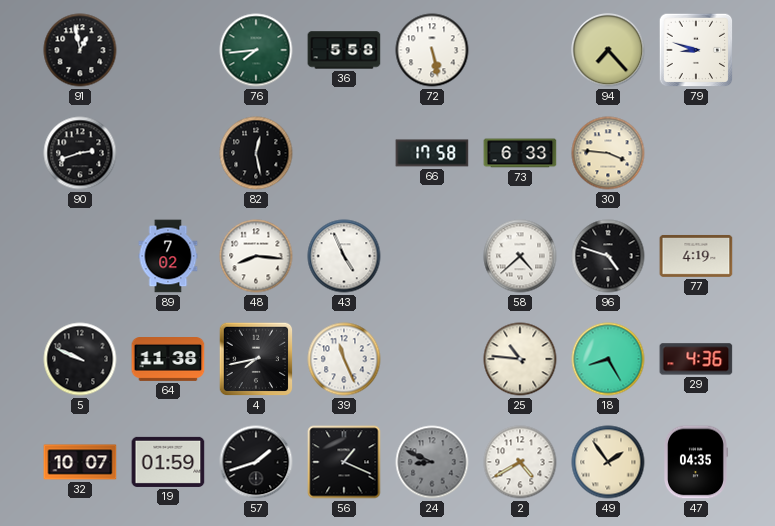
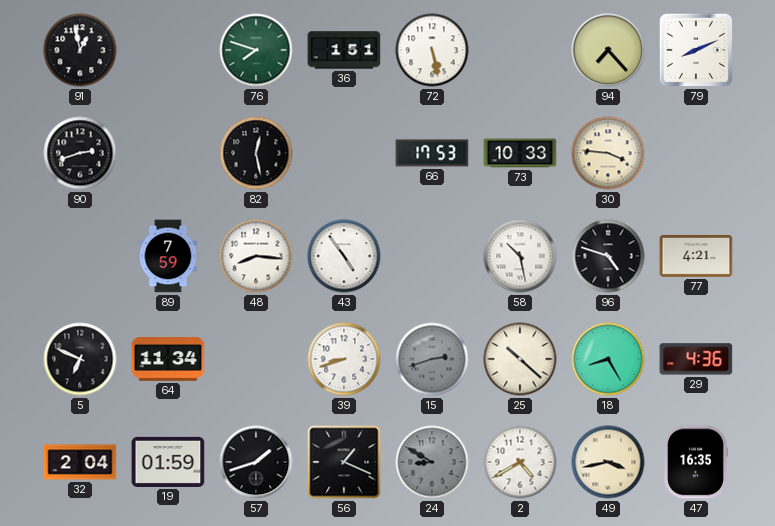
76: 7:44 -> 7:48 (256, 50)
36: 5:58 -> 1:51 (344, 50)
79: 8:48 -> 8:11 (696, 50)
66: 17:58 -> 17:53 (432, 153)
73: 6:33 -> 10:33 (520, 153)
89: 7:02 -> 7:59 (168, 256)
43: 4:56 -> 4:54 (344, 256)
58: 4:38 -> 10:28 (520, 256)
77: 4:19 -> 4:21 (696, 256)
5: 9:49 -> 6:49 (80, 359)
64: 11:38 -> 11:34 (168, 360)
4: 7:43 -> none (256, 359)
39: 11:26 -> 8:42 (344, 359)
15: none -> 2:42 (432, 359)
25: 10:46 -> 10:22 (520, 359)
32: 10:07 -> 2:04 (80, 462)
24: 8:49 -> 8:50 (432, 462)
49: 1:54 -> 3:43 (608, 462)
47: 04:35 -> 16:35 (696, 462)
